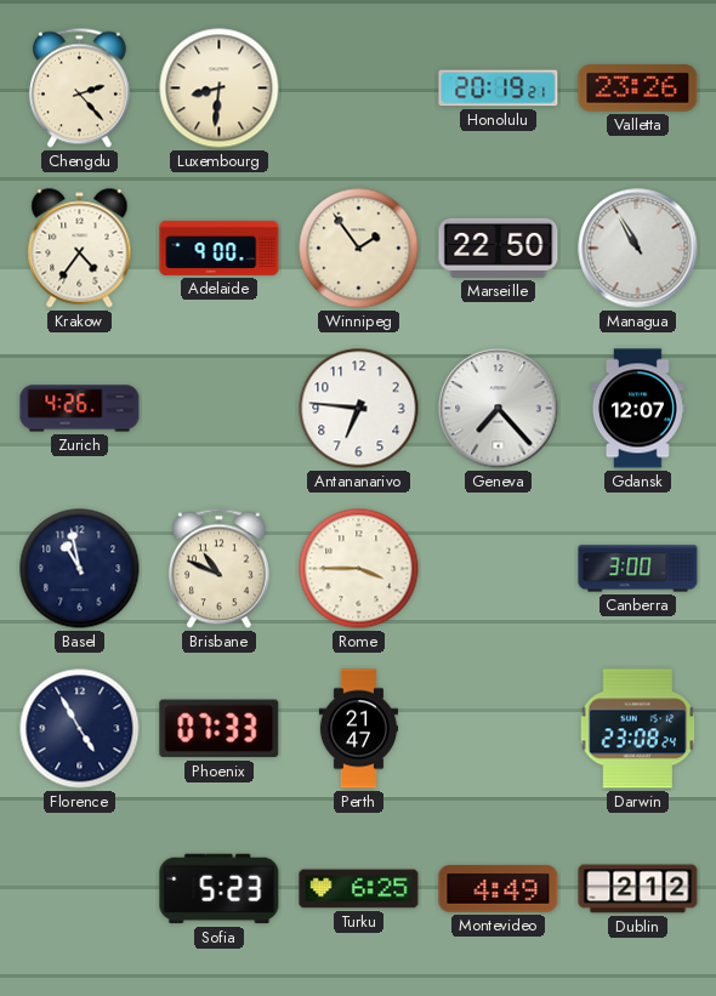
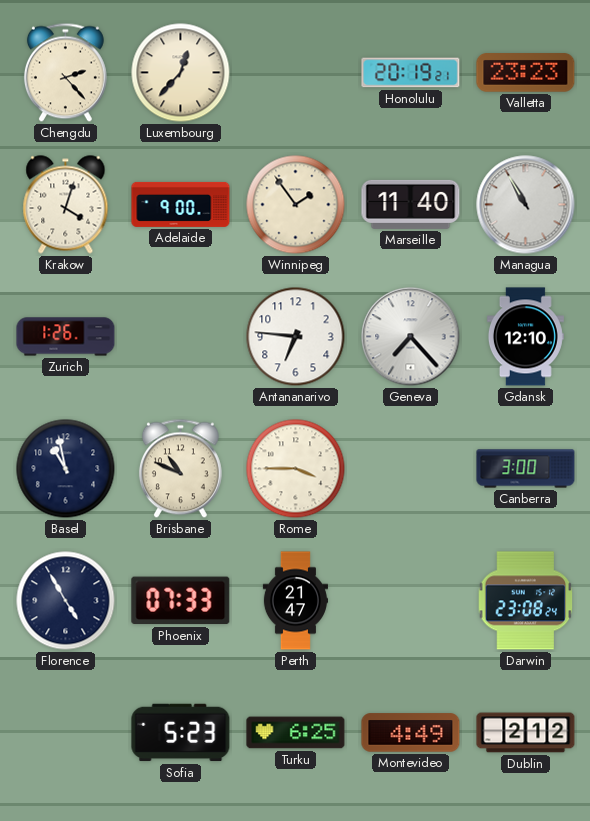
Luxembourg: 8:31 -> 12:37 (181, 73)
Valletta: 23:26 -> 23:23 (526, 73)
Krakow: 4:36 -> 4:03 (66, 205)
Marseille: 22:50 -> 11:40 (411, 204)
Zurich: 4:26 -> 1:26 (66, 337)
Gdansk: 12:07 -> 12:10 (525, 337)
